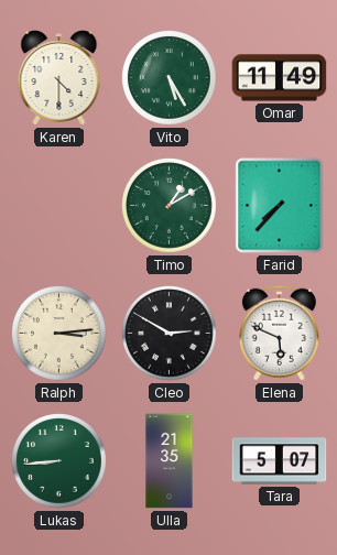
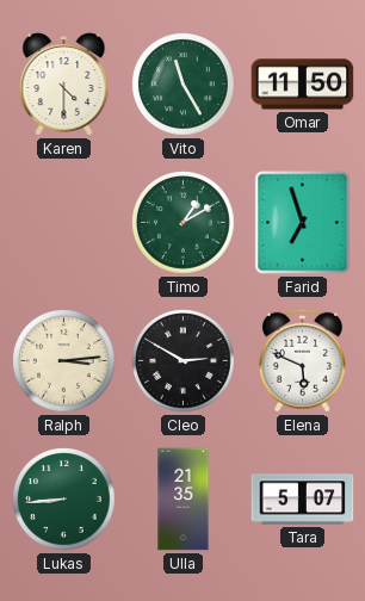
Vito: 5:25 -> 11:25 (184, 85)
Omar: 11:49 -> 11:50 (303, 85)
Farid: 7:37 -> 6:57 (303, 223)
